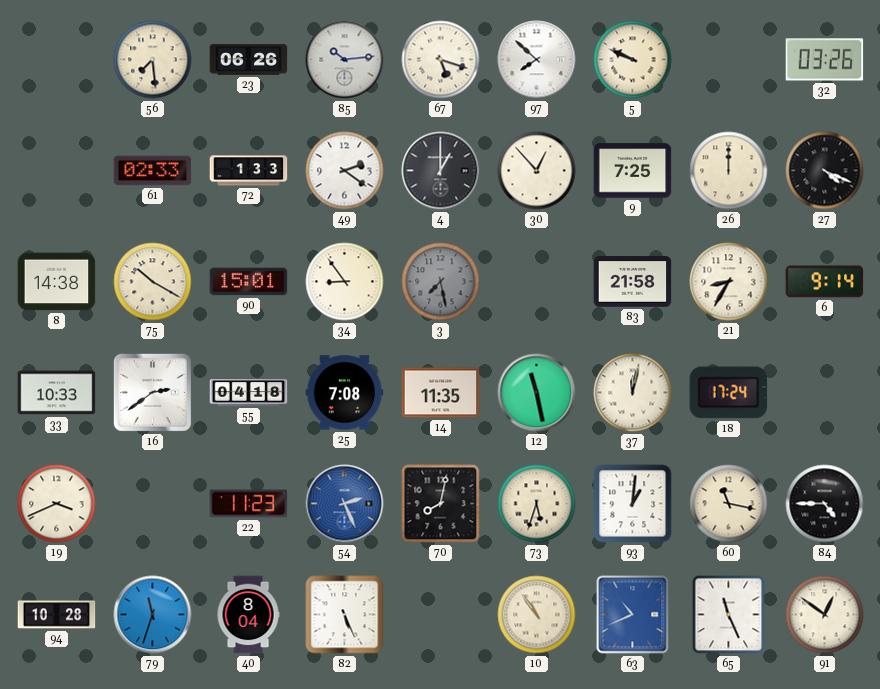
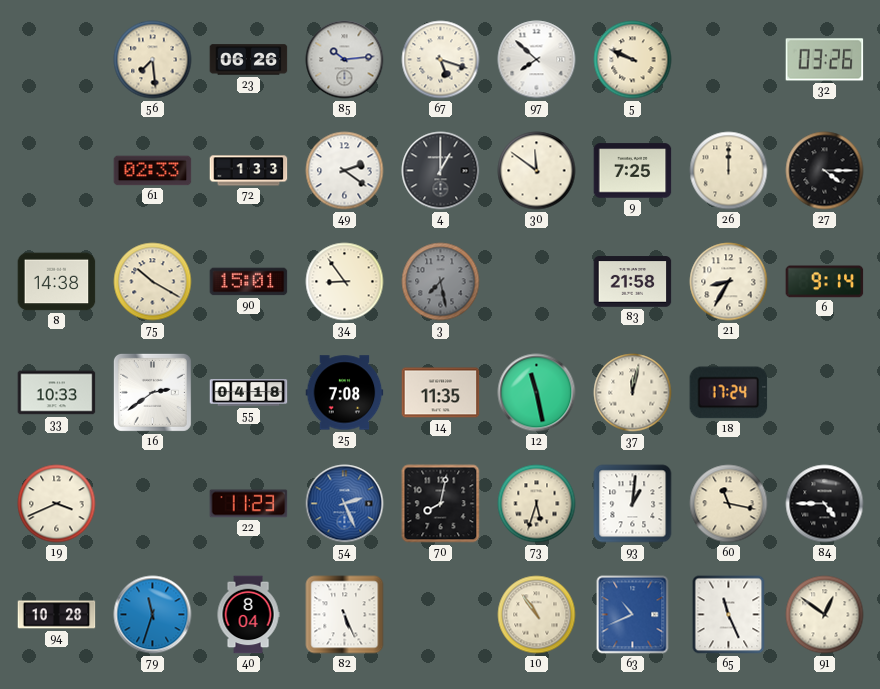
30: 12:53 -> 11:51 (537, 171)
27: 4:19 -> 4:15 (825, 171)
